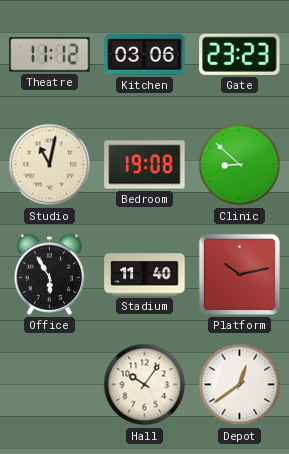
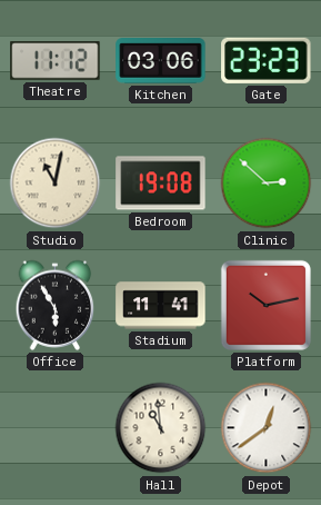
Clinic: 8:52 -> 2:52 (267, 184)
Stadium: 11:40 -> 11:41 (161, 306)
Hall: 10:06 -> 10:59 (161, 428)
